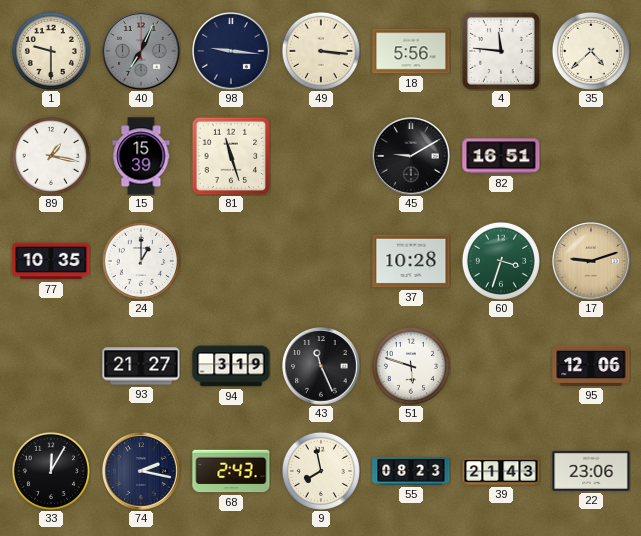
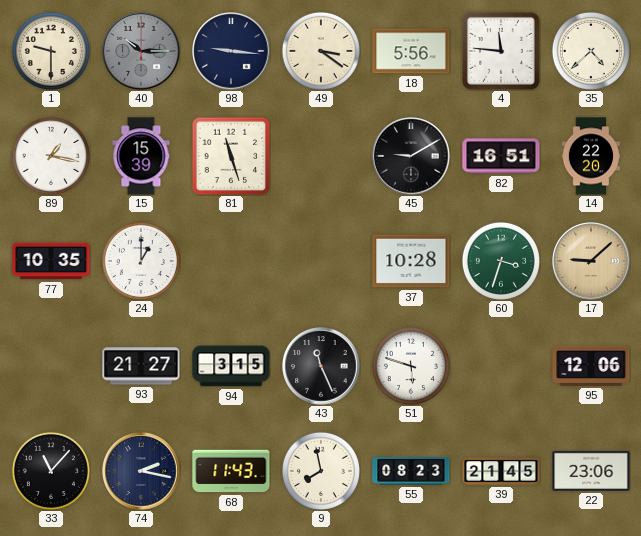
40: 7:04 -> 10:15 (141, 51)
49: 3:16 -> 3:21 (321, 51)
14: none -> 22:20 (591, 156)
17: 9:12 -> 9:08 (591, 261)
94: 3:19 -> 3:15 (231, 366)
33: 12:05 -> 11:07 (51, 471)
68: 2:43 -> 11:43 (231, 471)
39: 21:43 -> 21:45 (501, 471)
